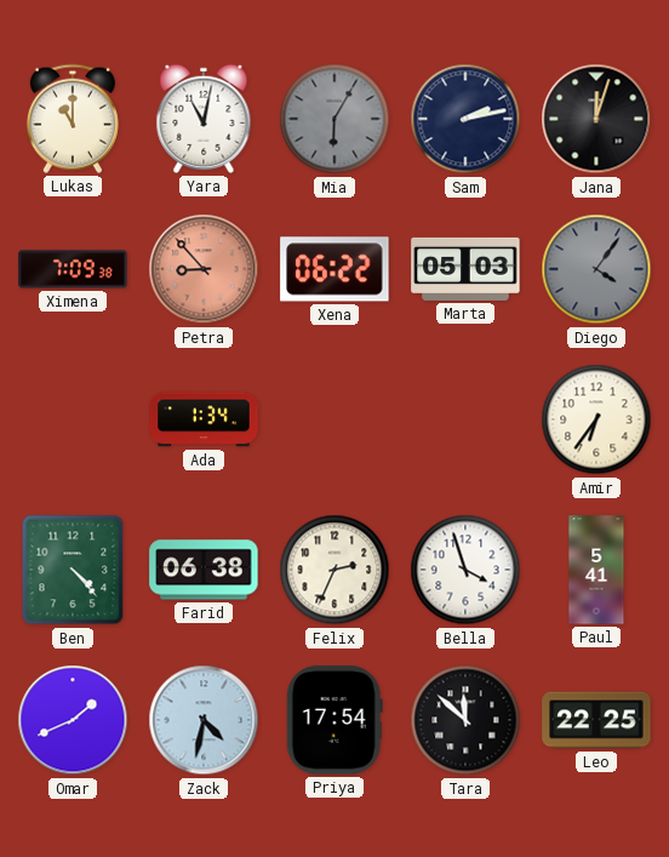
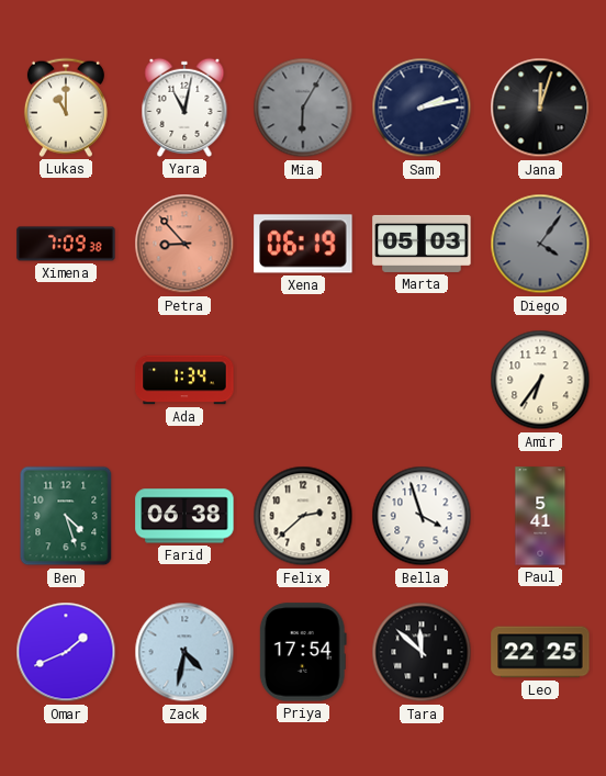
Xena: 06:22 -> 06:19 (303, 244)
Ben: 4:23 -> 4:27 (66, 516)
Felix: 2:34 -> 2:38 (303, 516)
